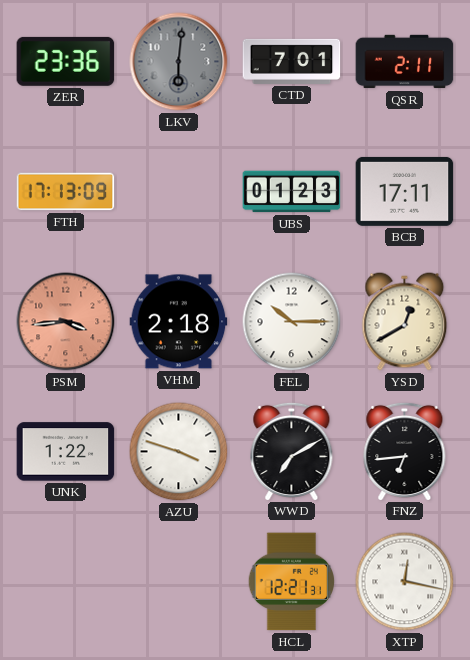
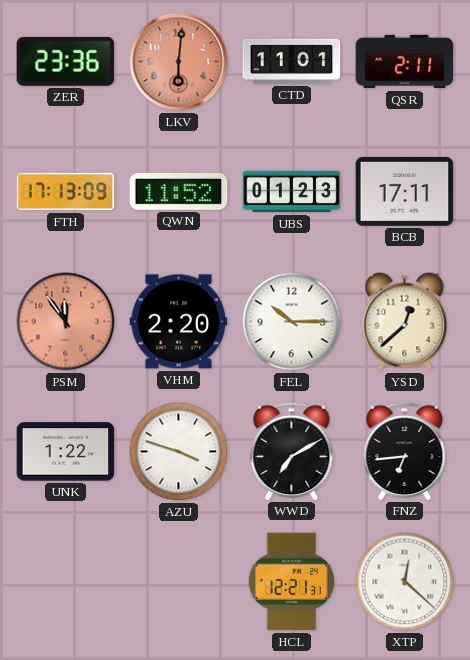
LKV dial: grey -> salmon (179, 62)
CTD: 7:01 -> 11:01 (292, 61)
QWN: none -> 11:52 (179, 191)
PSM: 3:44 -> 11:54 (66, 322)
VHM: 2:18 -> 2:20 (179, 322)
YSD: 12:40 -> 12:38 (405, 322)
XTP: 12:17 -> 12:22 (405, 582)
